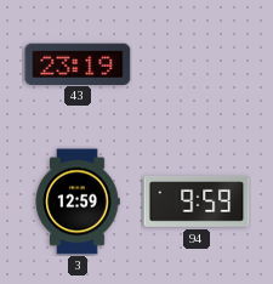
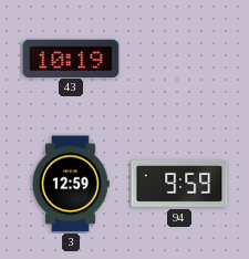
43: 23:19 -> 10:19 (71, 58)
